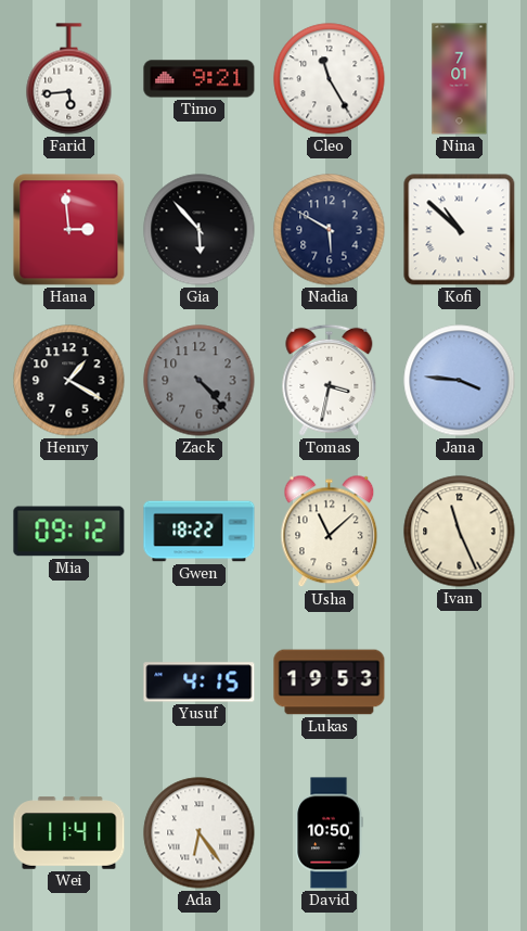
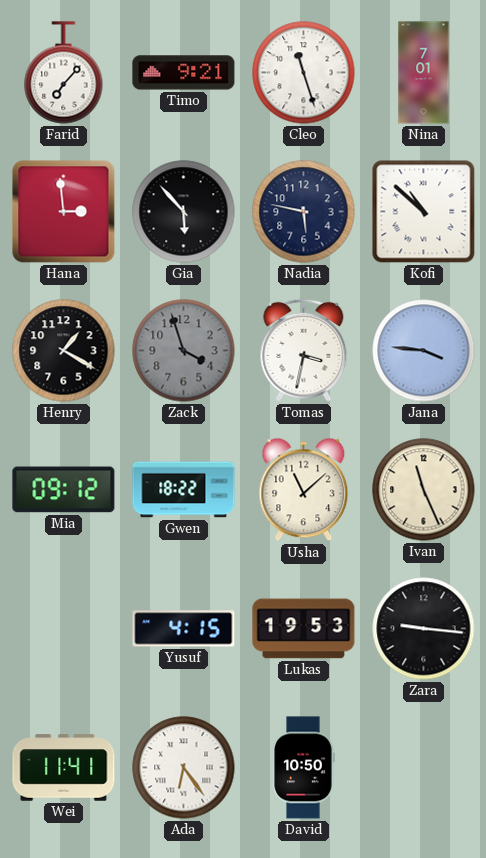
Farid: 5:44 -> 7:07 (64, 73)
Cleo: 11:25 -> 11:27 (304, 73)
Nadia: 5:50 -> 5:47 (304, 212)
Zack: 4:23 -> 3:57 (184, 351)
Zara: none -> 9:16 (424, 629)
